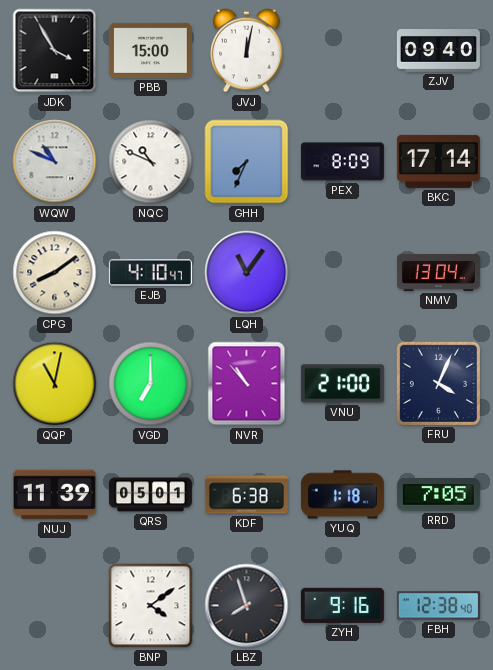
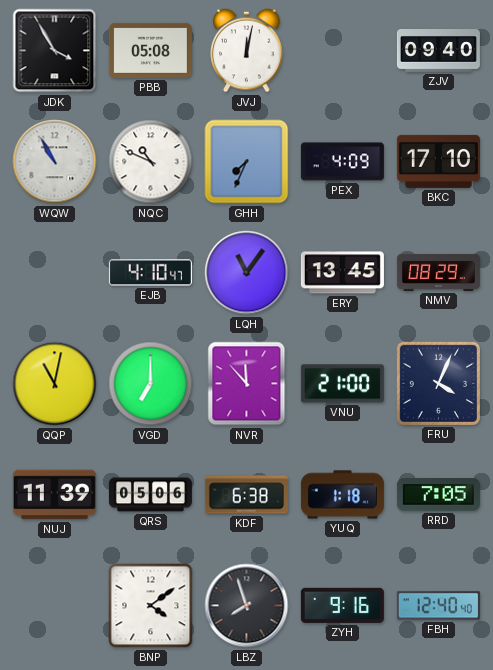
PBB: 15:00 -> 05:08 (150, 50)
WQW: 10:49 -> 10:55 (55, 162)
PEX: 8:09 -> 4:09 (342, 162)
BKC: 17:14 -> 17:10 (438, 161)
CPG: 8:09 -> none (55, 273)
ERY: none -> 13:45 (342, 273)
NMV: 13:04 -> 08:29 (438, 272)
NVR: 10:53 -> 11:53 (247, 384)
QRS: 05:01 -> 05:06 (150, 495)
FBH: 12:38 -> 12:40 (438, 606)
